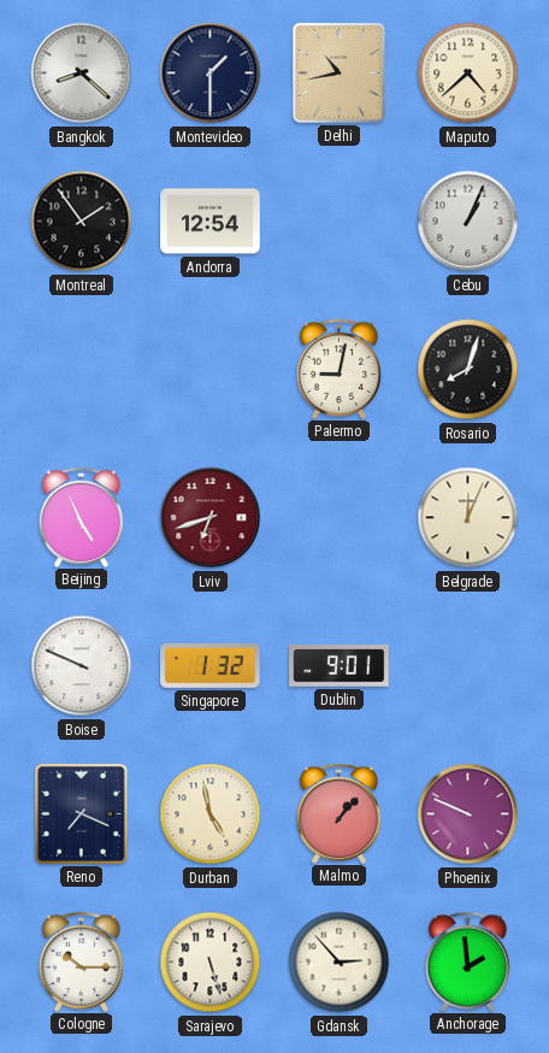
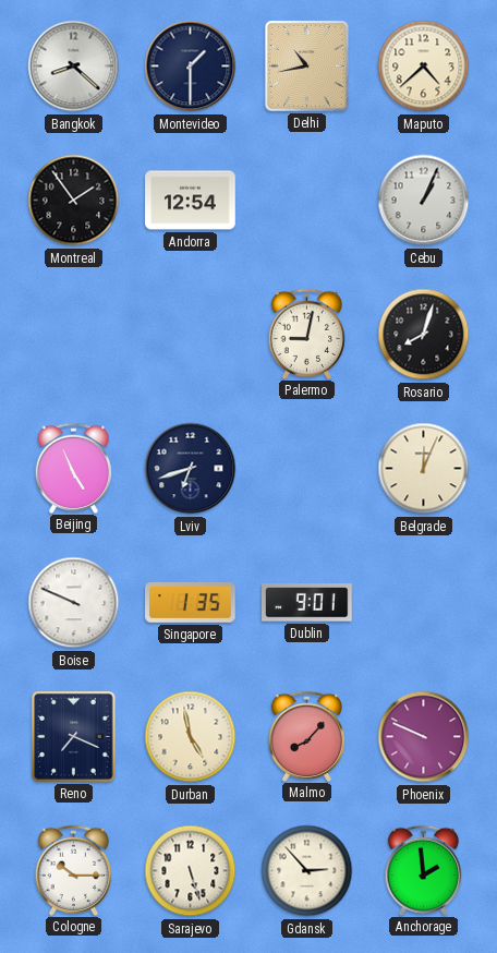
Lviv dial: burgundy -> navy (191, 469)
Singapore: 1:32 -> 1:35 (191, 602)
Malmo: 1:07 -> 8:07 (307, 736)
